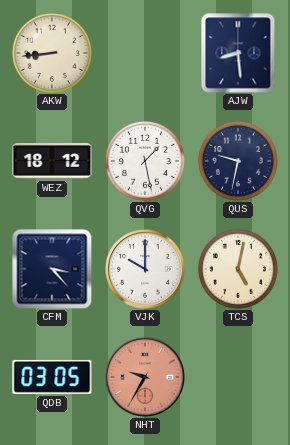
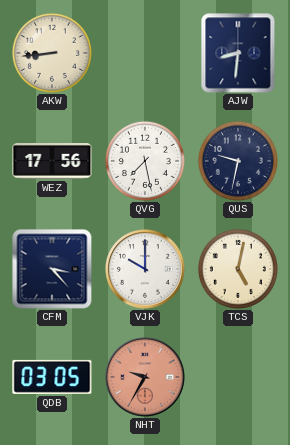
AJW: 8:29 -> 8:31 (238, 53)
WEZ: 18:12 -> 17:56 (52, 162)
QVG: 1:28 -> 7:28 (145, 161)
